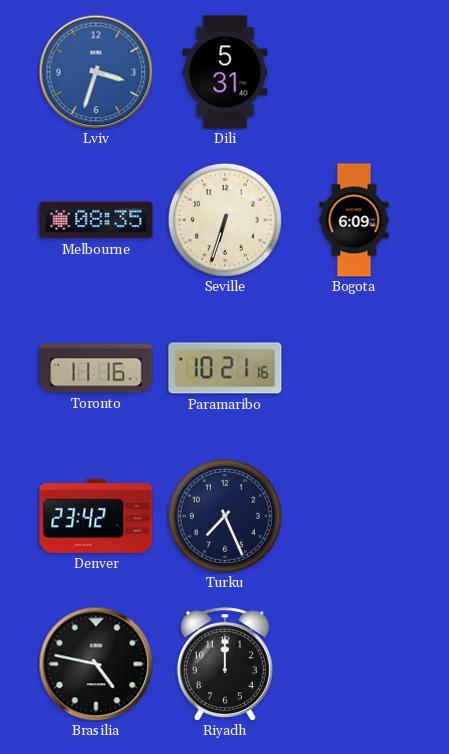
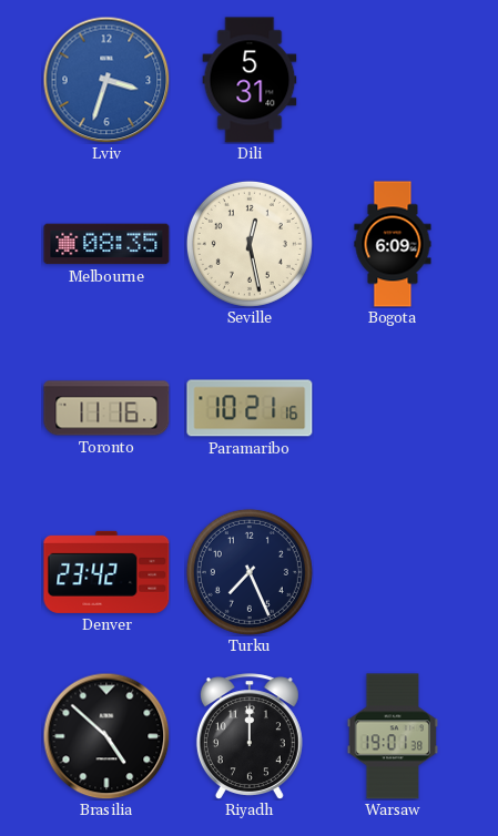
Seville: 6:33 -> 12:28 (250, 244)
Brasilia: 4:47 -> 4:52 (106, 736)
Warsaw: none -> 19:01 (392, 736)
